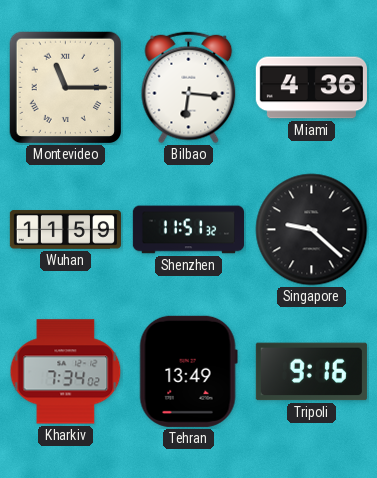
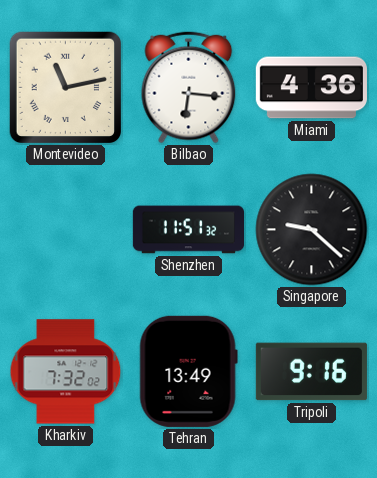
Montevideo: 11:15 -> 11:13 (66, 88)
Wuhan: 11:59 -> none (65, 230)
Kharkiv: 7:34 -> 7:32 (66, 372)
